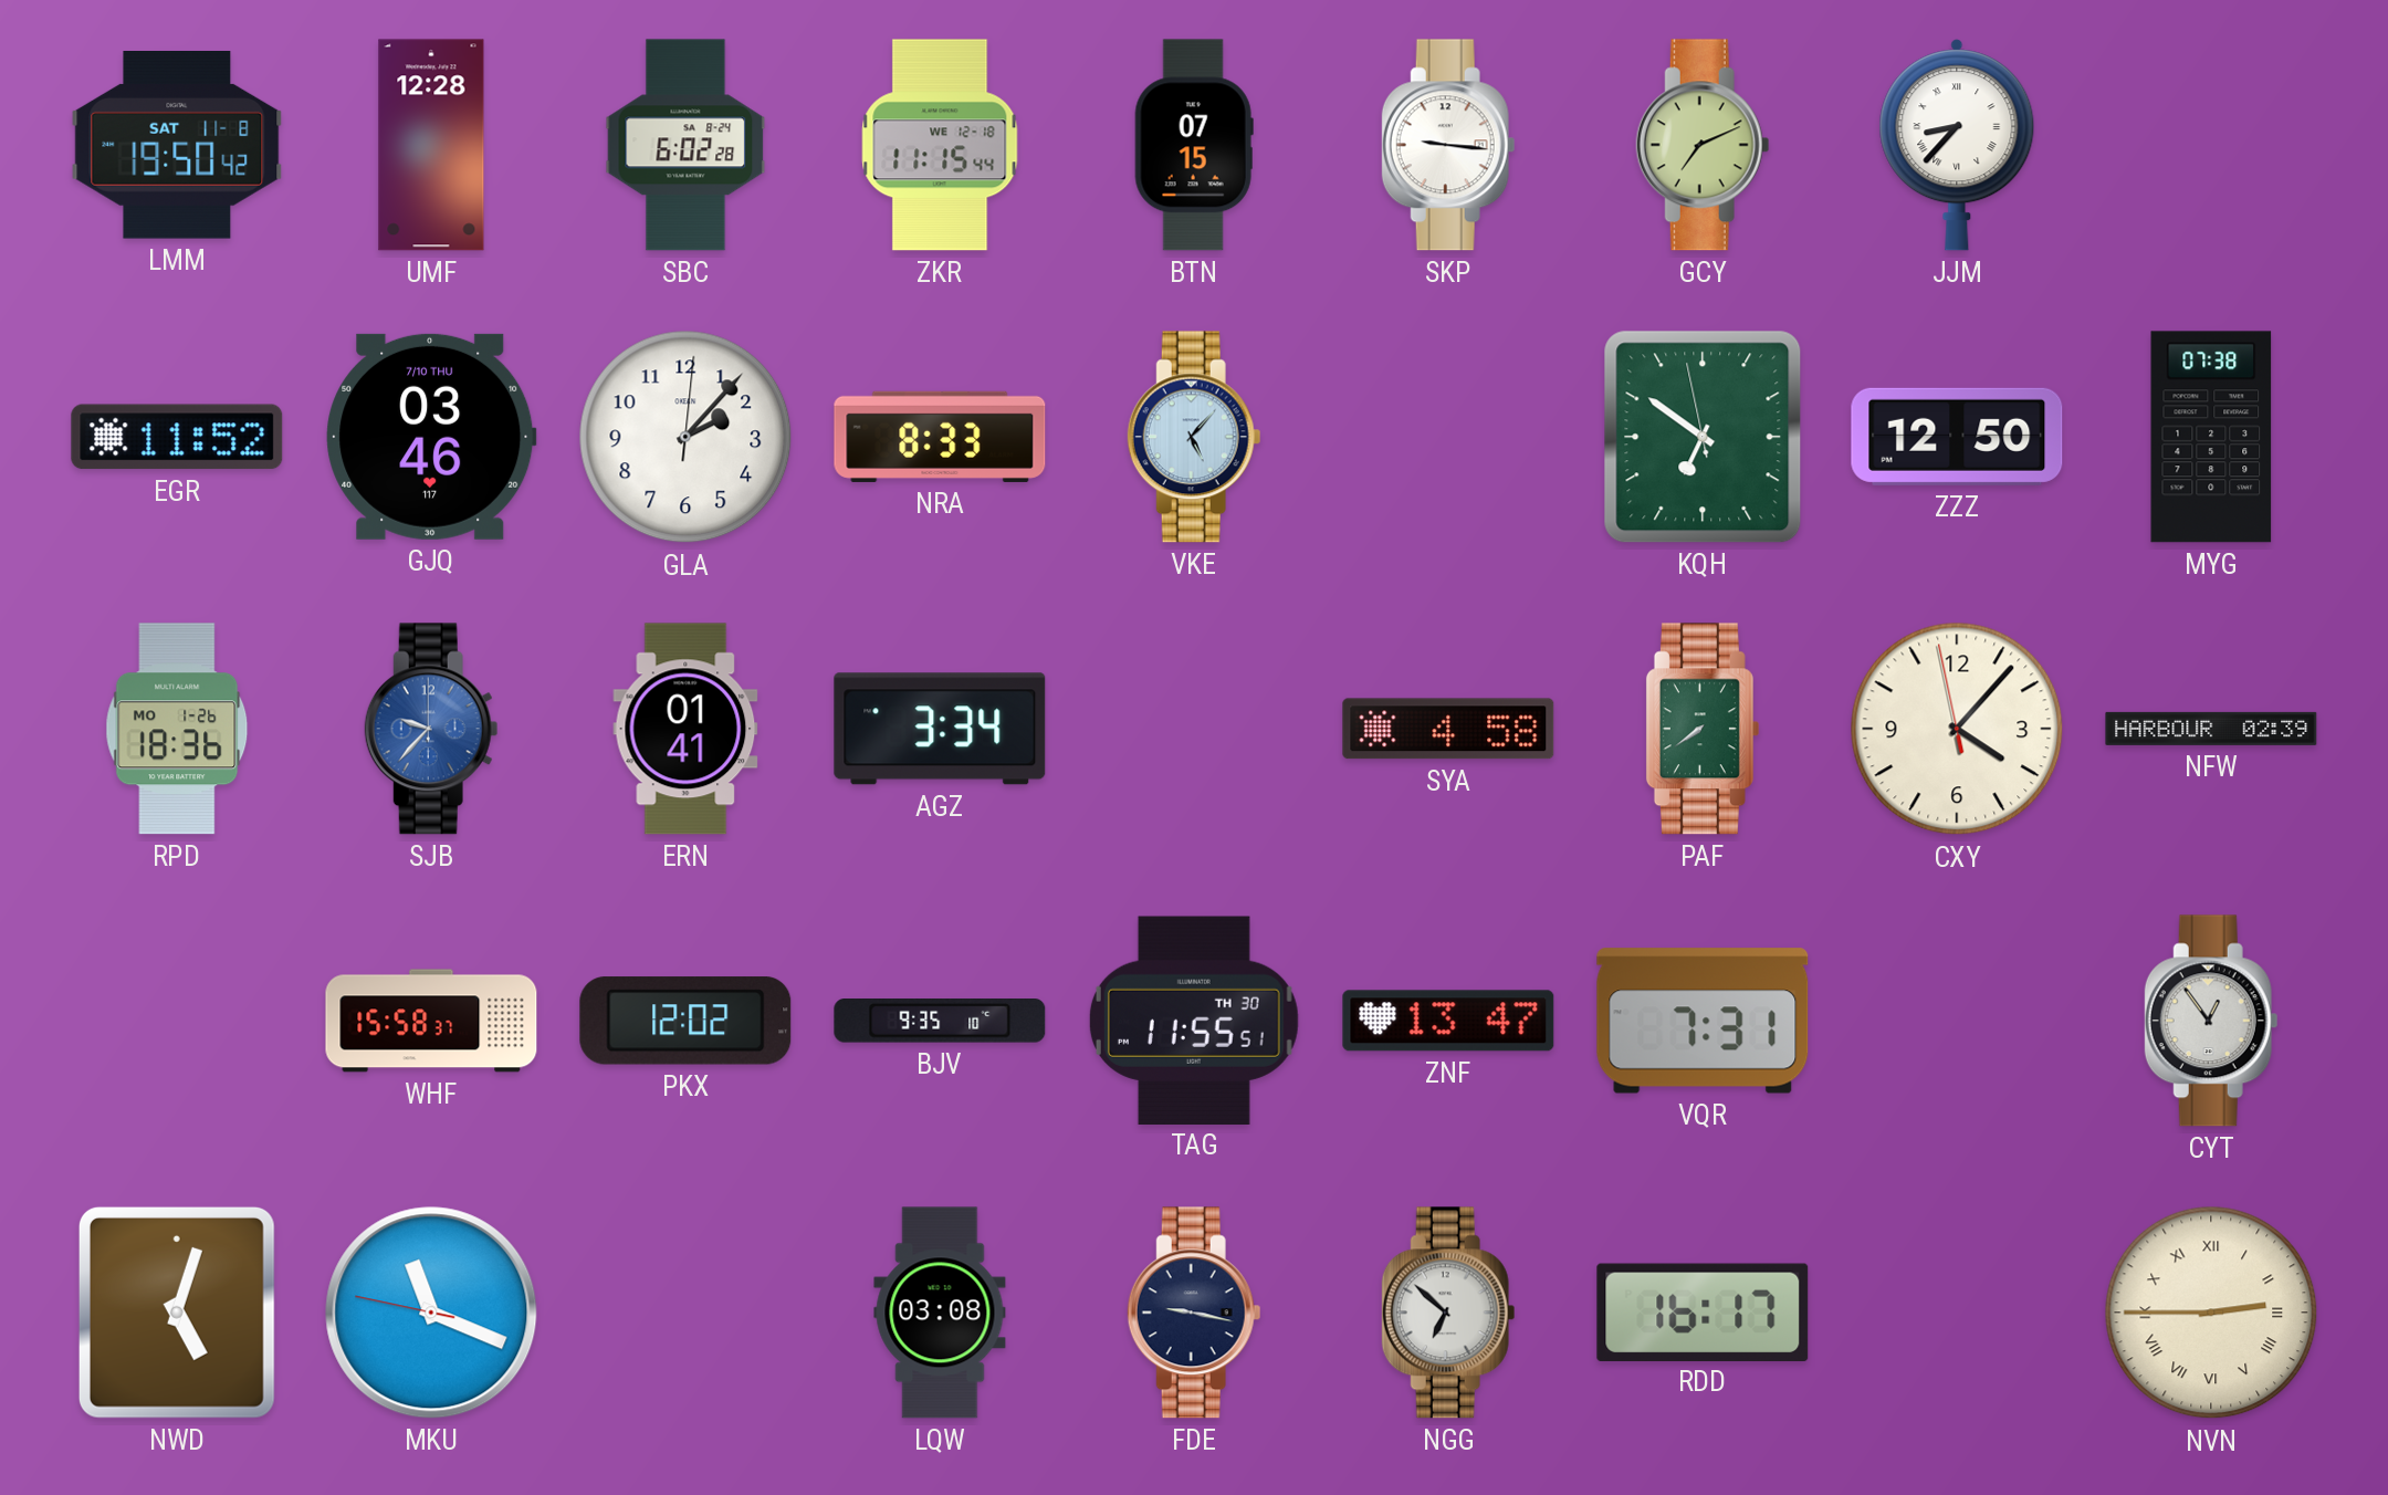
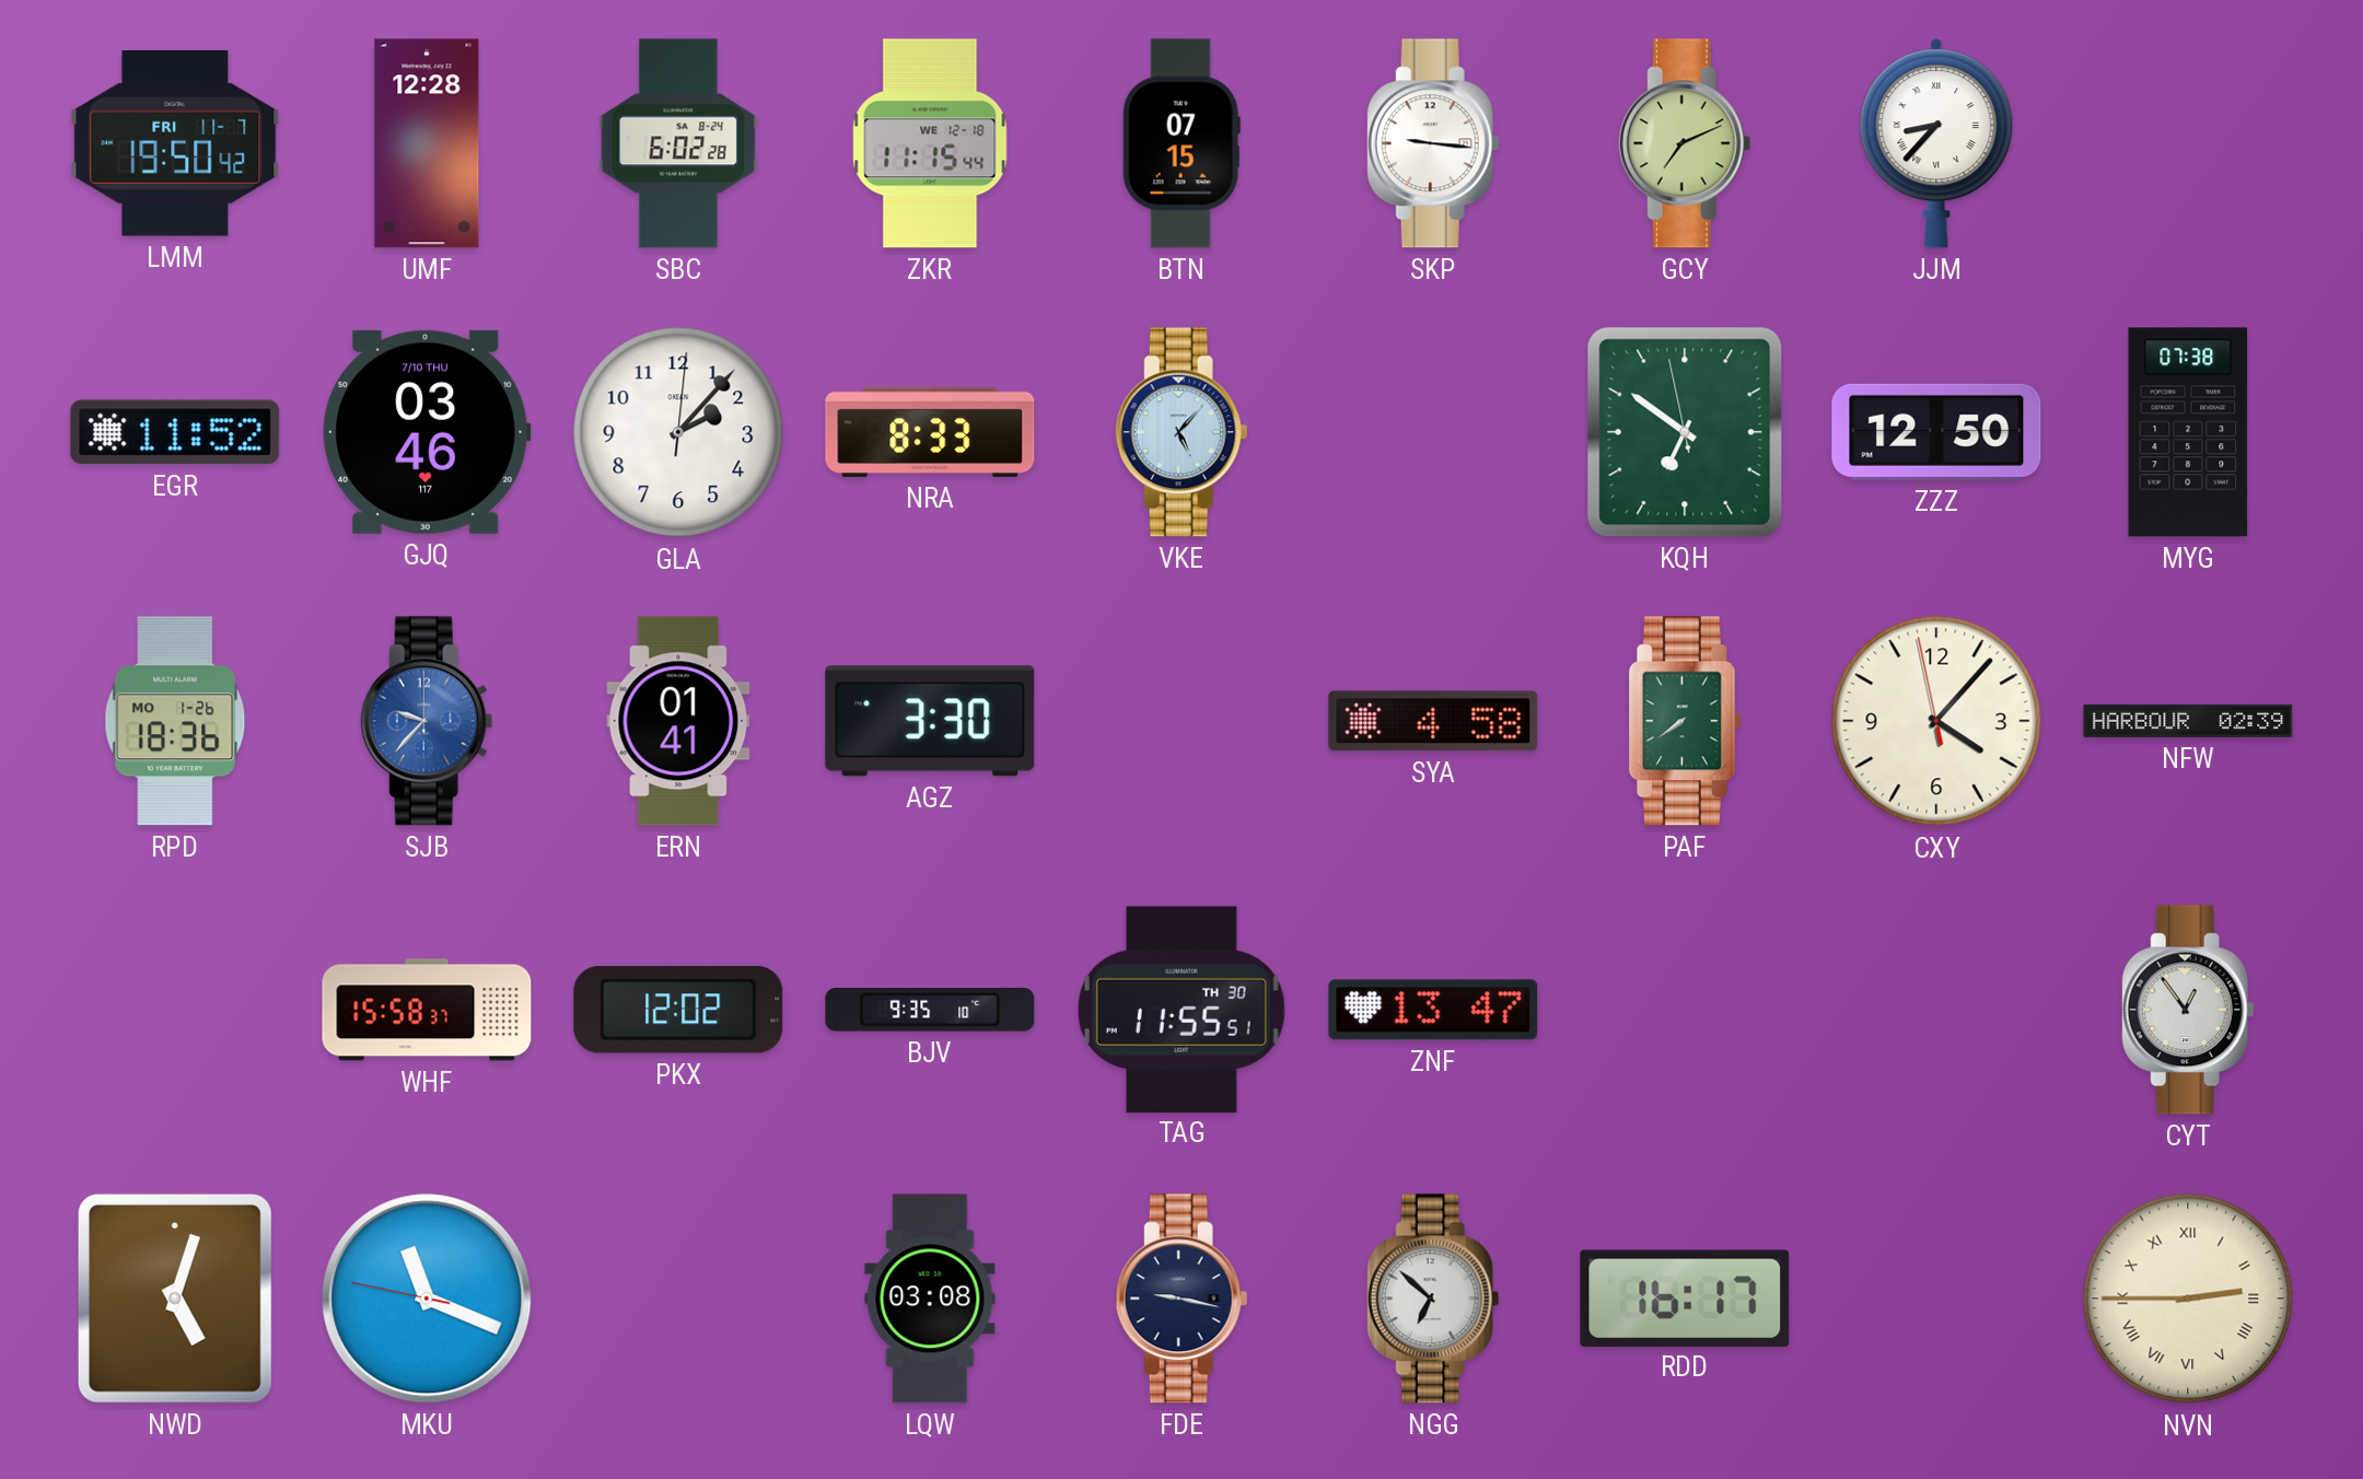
LMM date: SAT 11-8 -> FRI 11-7 (175, 144)
AGZ: 3:34 -> 3:30 (930, 721)
VQR: 7:31 -> none (1703, 1021)
